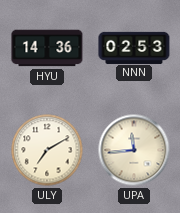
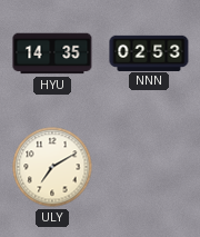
HYU: 14:36 -> 14:35 (52, 53)
UPA: 11:44 -> none (134, 150)
